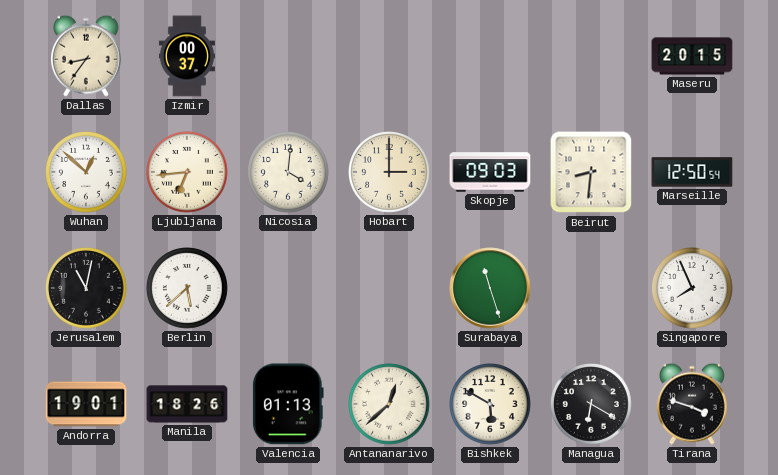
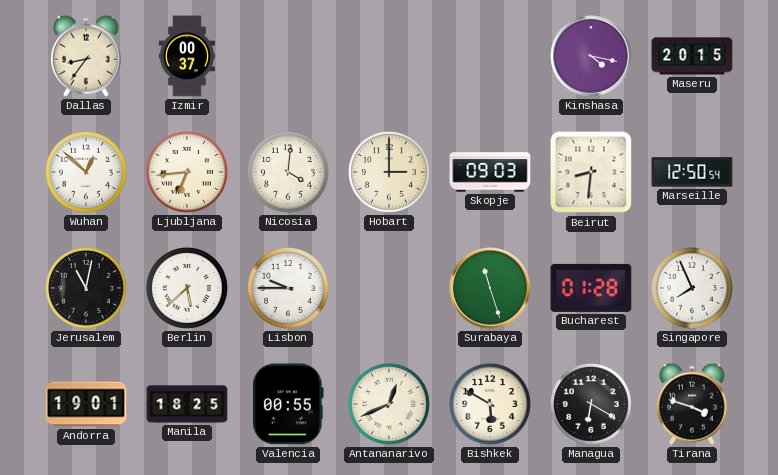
Kinshasa: none -> 4:17 (591, 56)
Lisbon: none -> 9:45 (289, 289)
Bucharest: none -> 01:28 (591, 288)
Manila: 18:26 -> 18:25 (187, 404)
Valencia: 01:13 -> 00:55 (289, 404)
Antananarivo: 12:38 -> 12:41 (390, 405)
